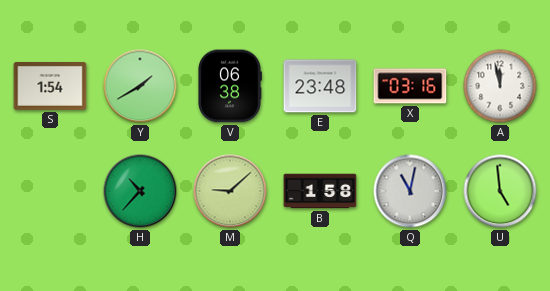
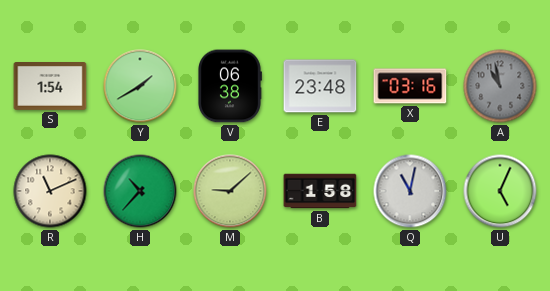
A: 11:58 -> 10:58 (500, 86)
A dial: white -> grey (500, 86)
R: none -> 11:11 (50, 191)
U: 4:59 -> 5:04 (500, 191)
